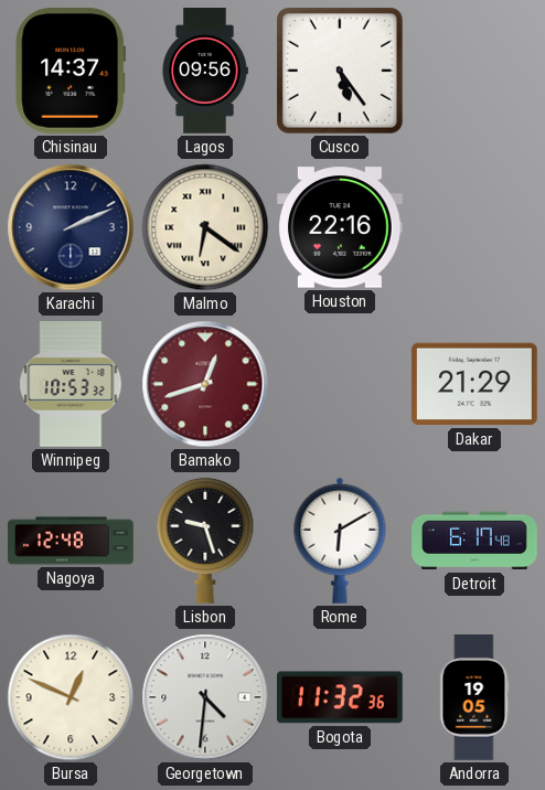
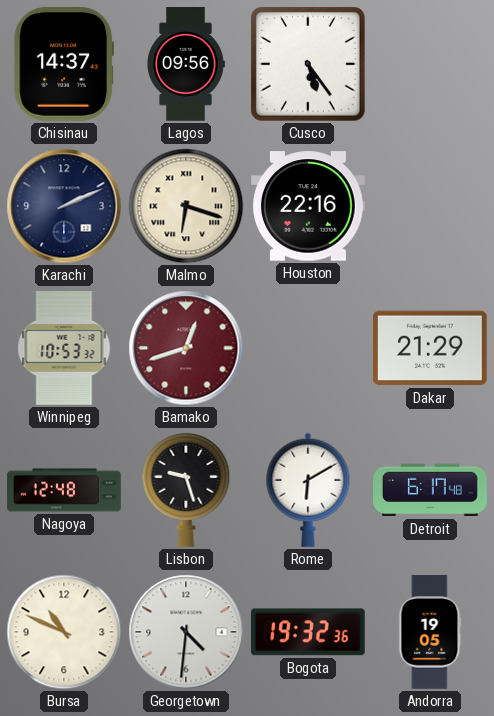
Malmo: 6:21 -> 6:18 (186, 206)
Bursa: 12:49 -> 10:49 (64, 632)
Bogota: 11:32 -> 19:32 (308, 632)
